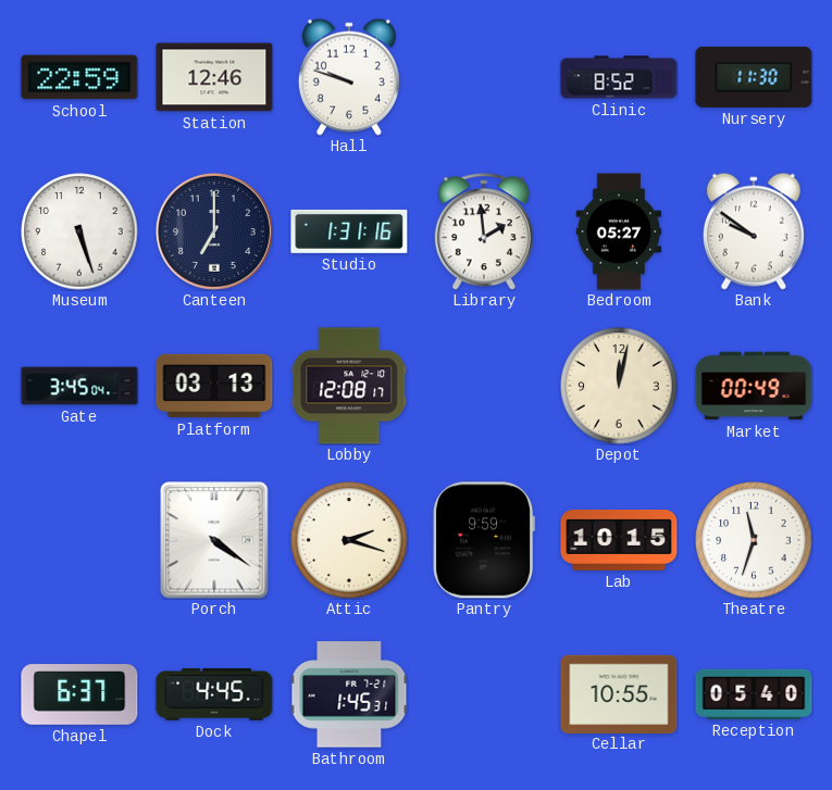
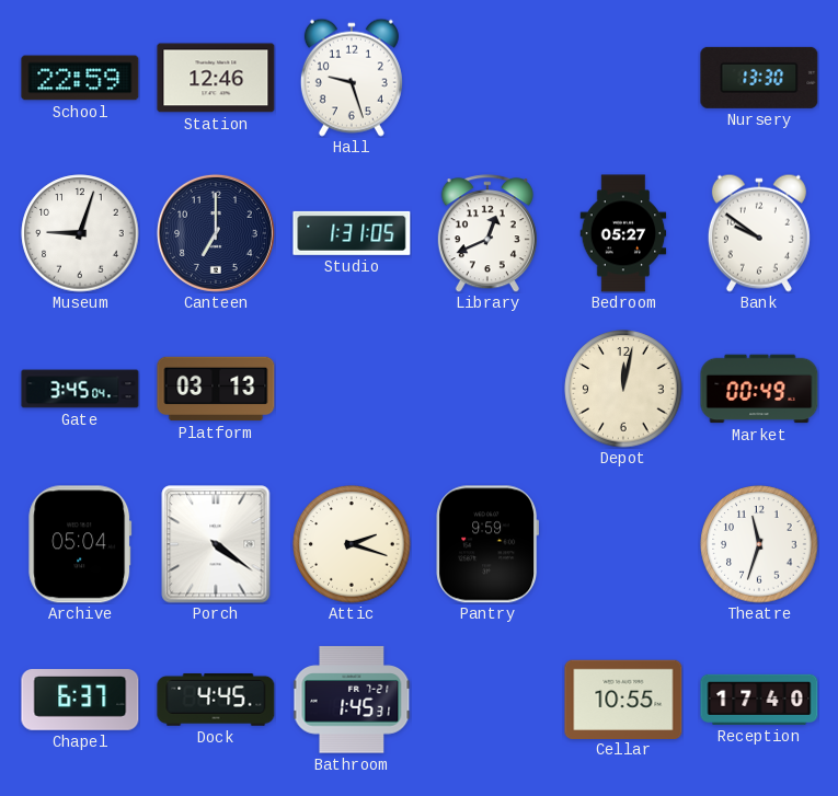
Hall: 9:48 -> 9:27 (352, 78)
Clinic: 8:52 -> none (619, 77)
Nursery: 11:30 -> 13:30 (759, 78)
Museum: 5:27 -> 9:03 (80, 233)
Studio: 1:31:16 -> 1:31:05 (352, 233)
Library: 1:59 -> 12:41 (487, 233)
Lobby: 12:08 -> none (349, 386)
Archive: none -> 05:04 (80, 544)
Lab: 10:15 -> none (619, 541)
Reception: 05:40 -> 17:40 (759, 700)
